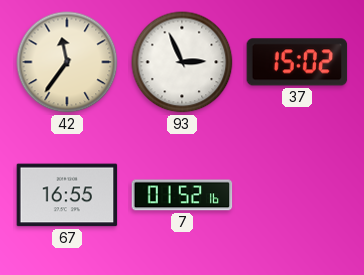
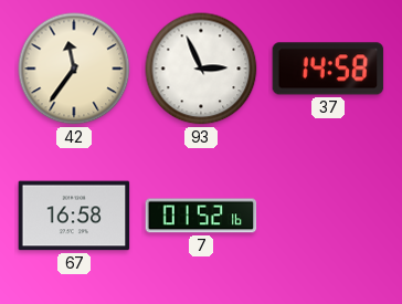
37: 15:02 -> 14:58 (328, 69)
67: 16:55 -> 16:58 (74, 216)
